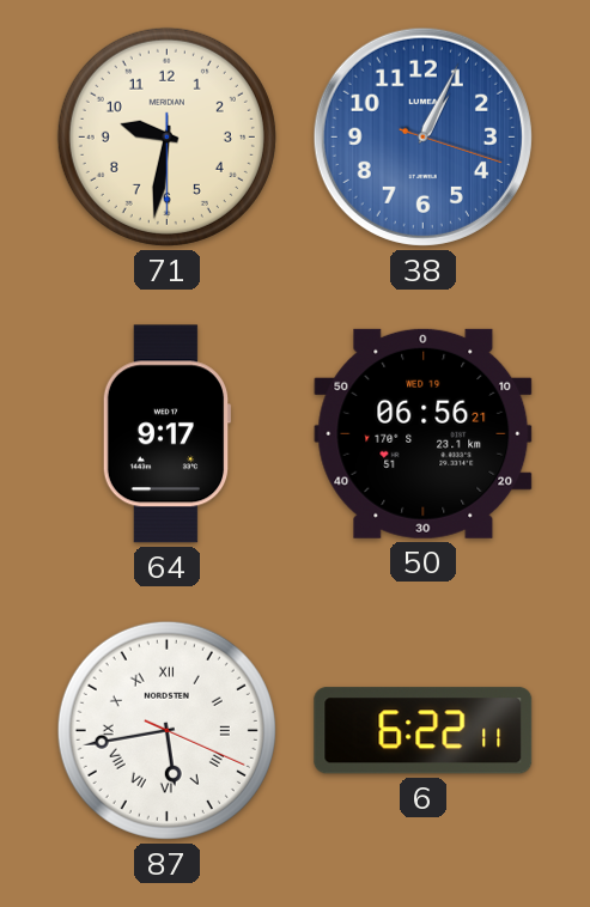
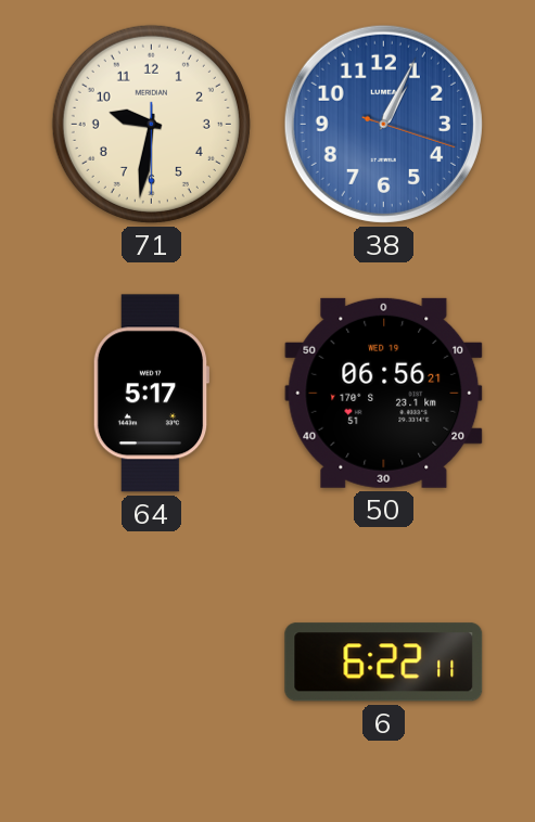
64: 9:17 -> 5:17 (151, 394)
87: 5:43 -> none (166, 730)
